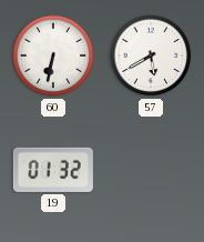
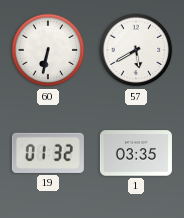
1: none -> 03:35 (136, 153)
